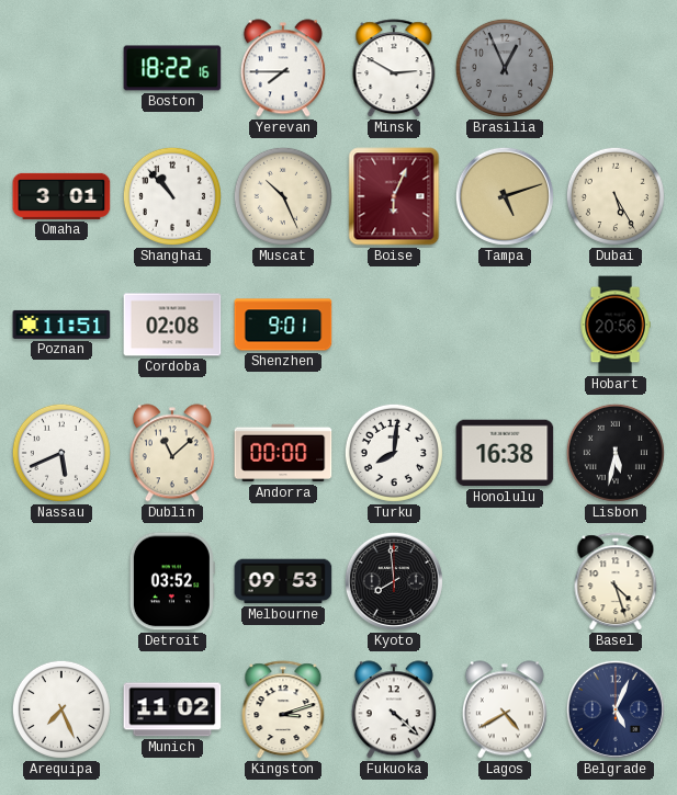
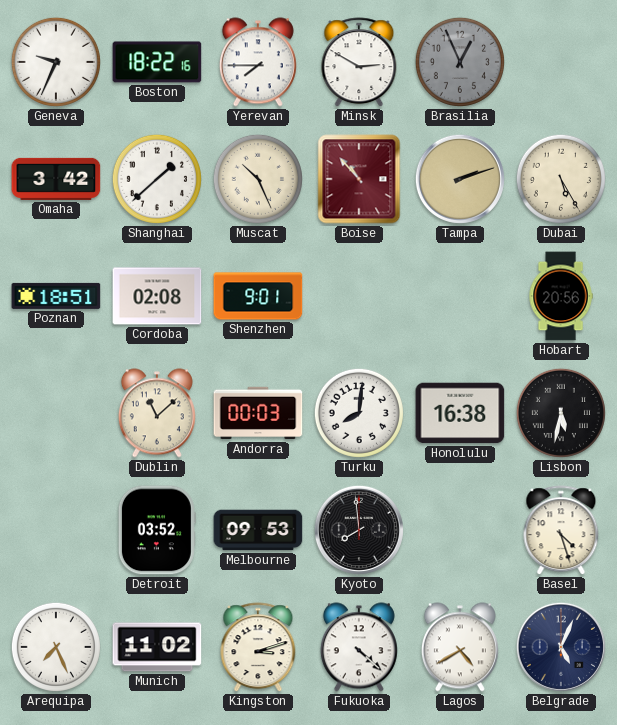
Geneva: none -> 9:34 (56, 62)
Omaha: 3:01 -> 3:42 (56, 179)
Shanghai: 10:53 -> 1:38 (157, 179)
Boise: 6:04 -> 10:53 (359, 179)
Tampa: 5:12 -> 2:12 (460, 179)
Poznan: 11:51 -> 18:51 (56, 296)
Nassau: 5:41 -> none (61, 453)
Andorra: 00:00 -> 00:03 (258, 413)
